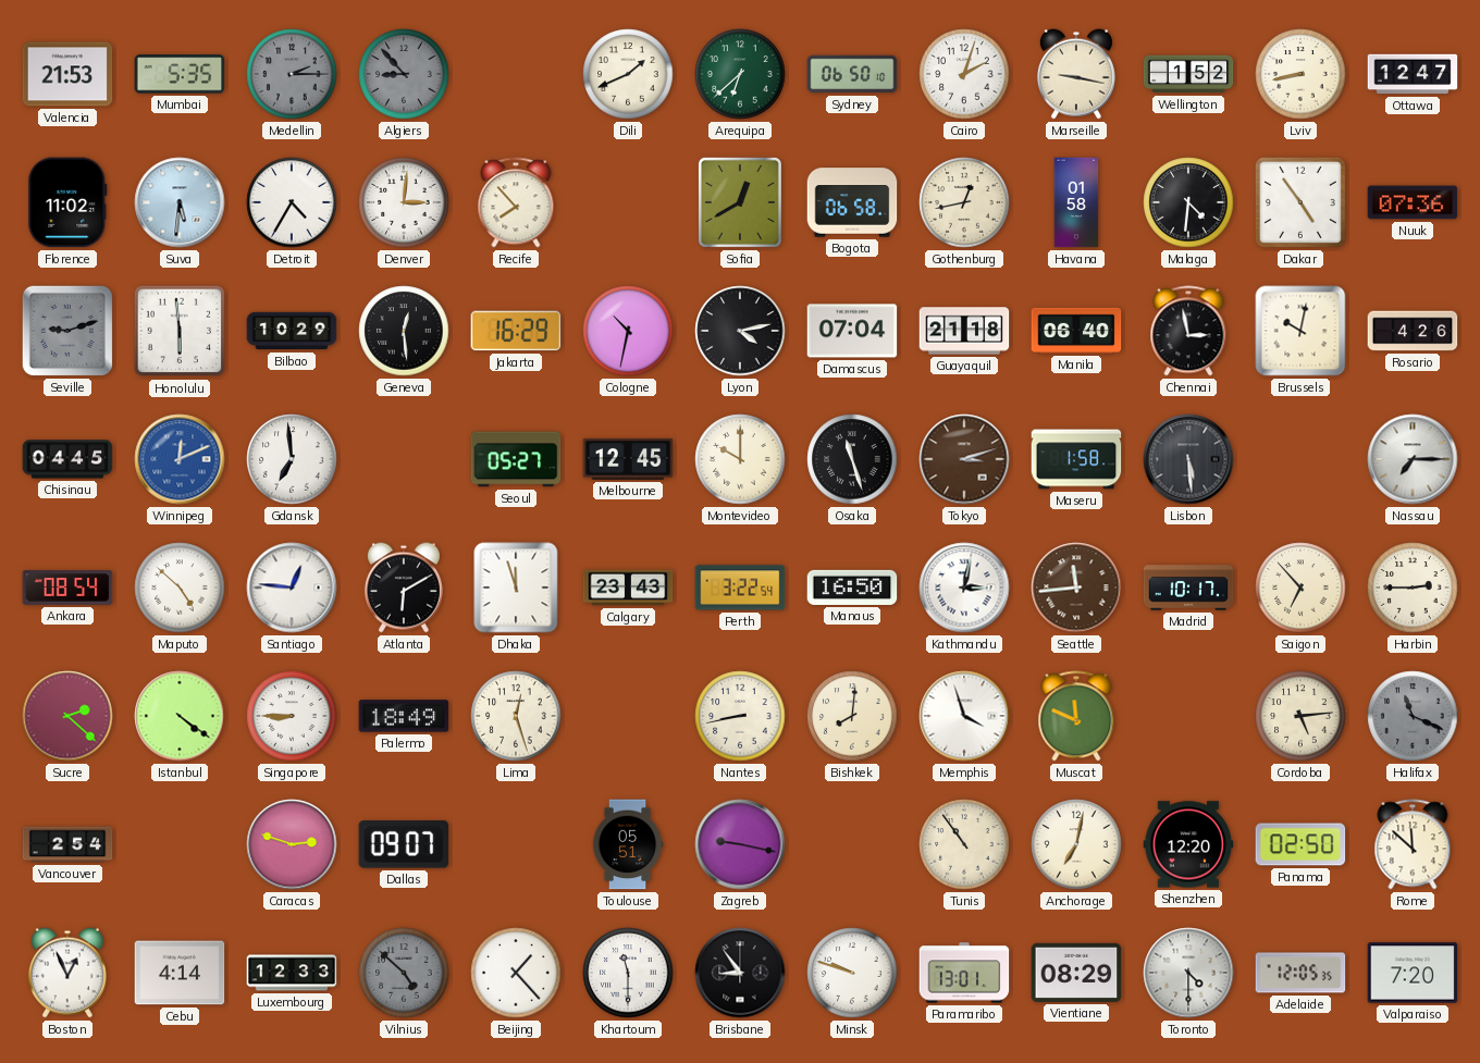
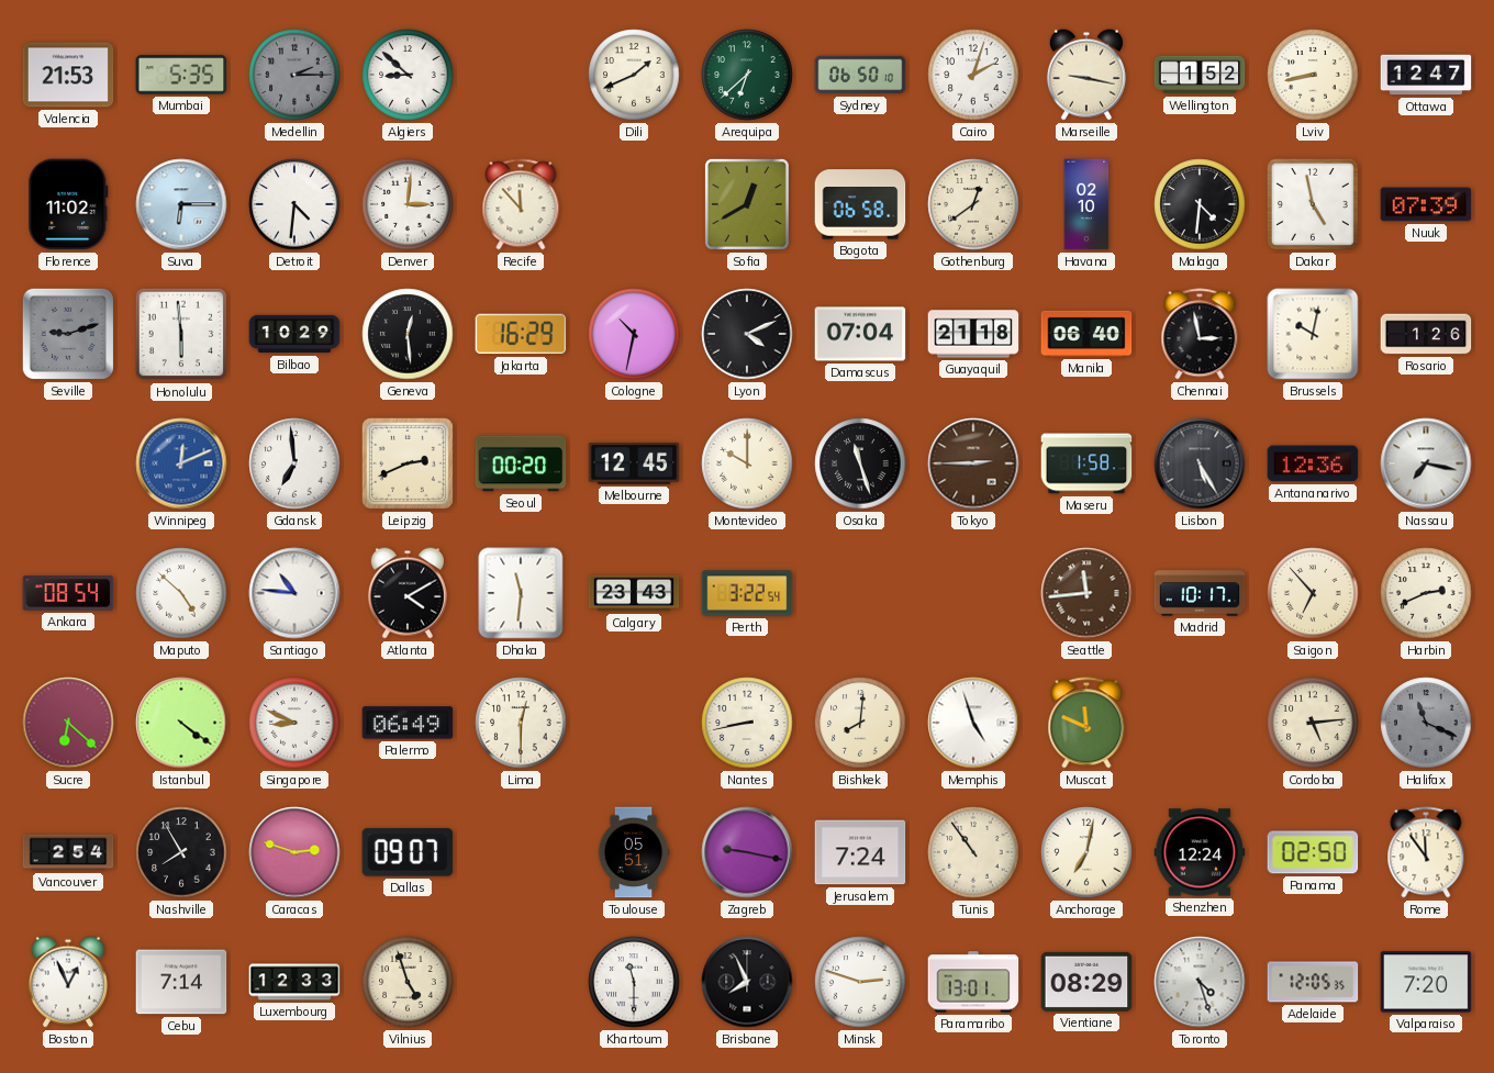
Algiers: 8:53 -> 8:52 (408, 75)
Algiers dial: grey -> white (408, 75)
Suva: 5:31 -> 6:15 (181, 204)
Detroit: 4:35 -> 4:31 (294, 204)
Recife: 7:53 -> 11:53 (521, 204)
Gothenburg: 12:43 -> 12:39 (973, 204)
Havana: 01:58 -> 02:10 (1086, 204)
Dakar: 4:54 -> 4:58 (1313, 204)
Nuuk: 07:36 -> 07:39 (1426, 204)
Lyon: 4:13 -> 4:11 (747, 334)
Rosario: 4:26 -> 1:26 (1426, 334)
Chisinau: 04:45 -> none (67, 459)
Leipzig: none -> 2:41 (408, 463)
Seoul: 05:27 -> 00:20 (521, 463)
Tokyo: 3:12 -> 2:45 (973, 463)
Lisbon: 5:29 -> 5:25 (1200, 463)
Antananarivo: none -> 12:36 (1313, 463)
Nassau: 7:15 -> 7:17 (1426, 463)
Santiago: 12:46 -> 10:46 (294, 593)
Atlanta: 6:10 -> 4:10 (408, 593)
Dhaka: 11:57 -> 11:31 (521, 593)
Manaus: 16:50 -> none (852, 588)
Kathmandu: 3:02 -> none (964, 588)
Harbin: 2:45 -> 2:41 (1426, 593)
Sucre: 2:22 -> 6:22 (68, 723)
Singapore: 8:45 -> 8:49 (294, 723)
Palermo: 18:49 -> 06:49 (408, 723)
Lima: 12:27 -> 12:30 (521, 723)
Memphis: 3:57 -> 4:57 (973, 723)
Nashville: none -> 7:55 (181, 852)
Jerusalem: none -> 7:24 (860, 852)
Shenzhen: 12:20 -> 12:24 (1200, 852)
Rome: 11:52 -> 11:54 (1426, 852)
Cebu: 4:14 -> 7:14 (181, 982)
Vilnius: 4:52 -> 4:57 (408, 982)
Vilnius dial: grey -> cream (408, 982)
Beijing: 1:23 -> none (516, 973)
Brisbane: 8:54 -> 7:56 (747, 982)
Minsk: 9:48 -> 2:48 (860, 982)
Toronto: 4:30 -> 4:27 (1200, 982)
